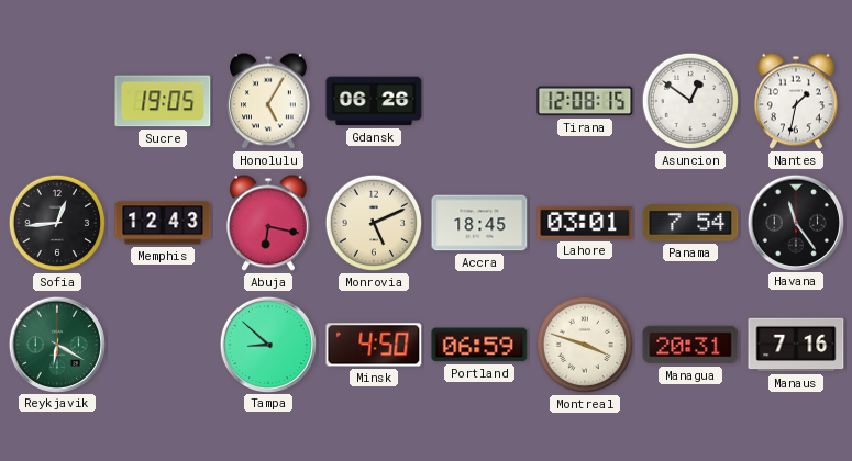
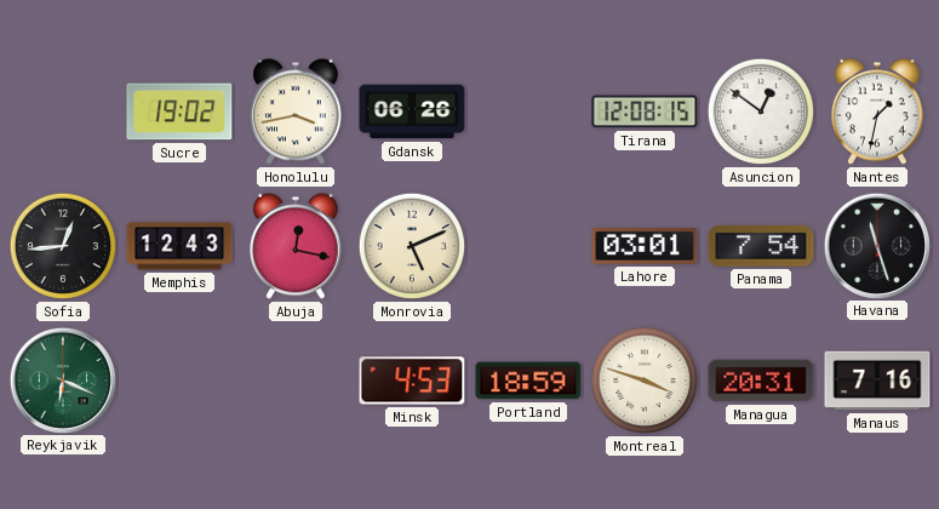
Sucre: 19:05 -> 19:02 (179, 111)
Honolulu: 5:05 -> 3:43 (297, 111)
Abuja: 6:17 -> 12:17 (297, 246)
Accra: 18:45 -> none (479, 223)
Havana: 11:24 -> 11:27 (876, 245)
Reykjavik: 6:20 -> 6:19 (62, 379)
Tampa: 8:52 -> none (267, 344)
Minsk: 4:50 -> 4:53 (412, 381)
Portland: 06:59 -> 18:59 (528, 381)
